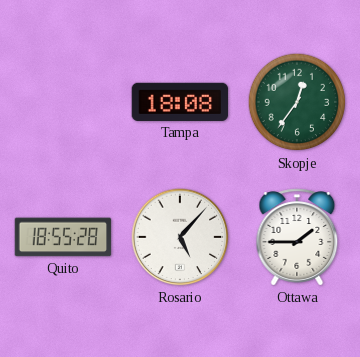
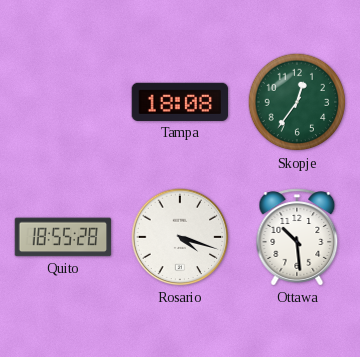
Rosario: 5:07 -> 4:18 (180, 237)
Ottawa: 1:45 -> 10:29 (297, 237)
